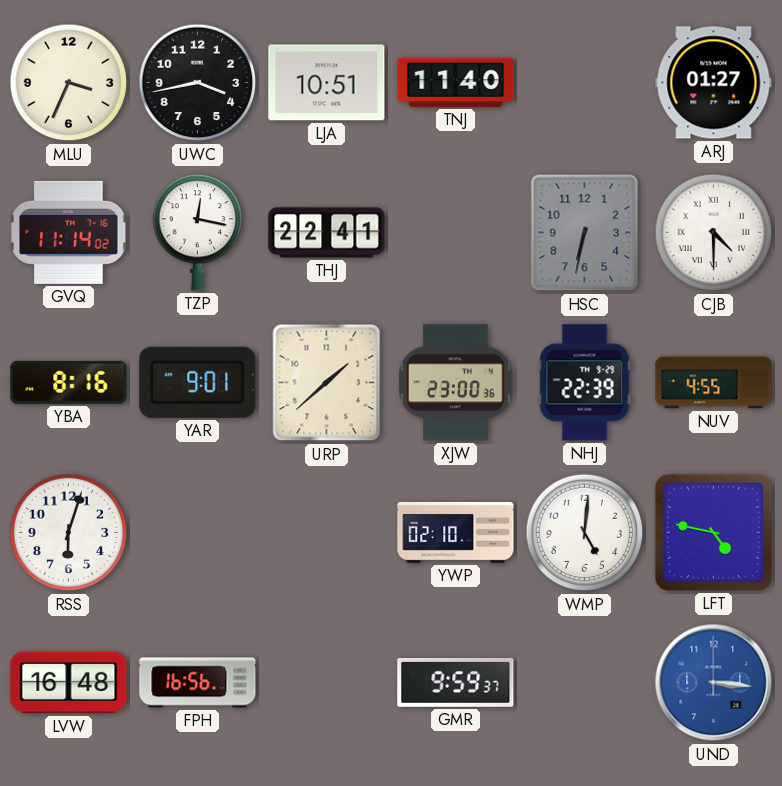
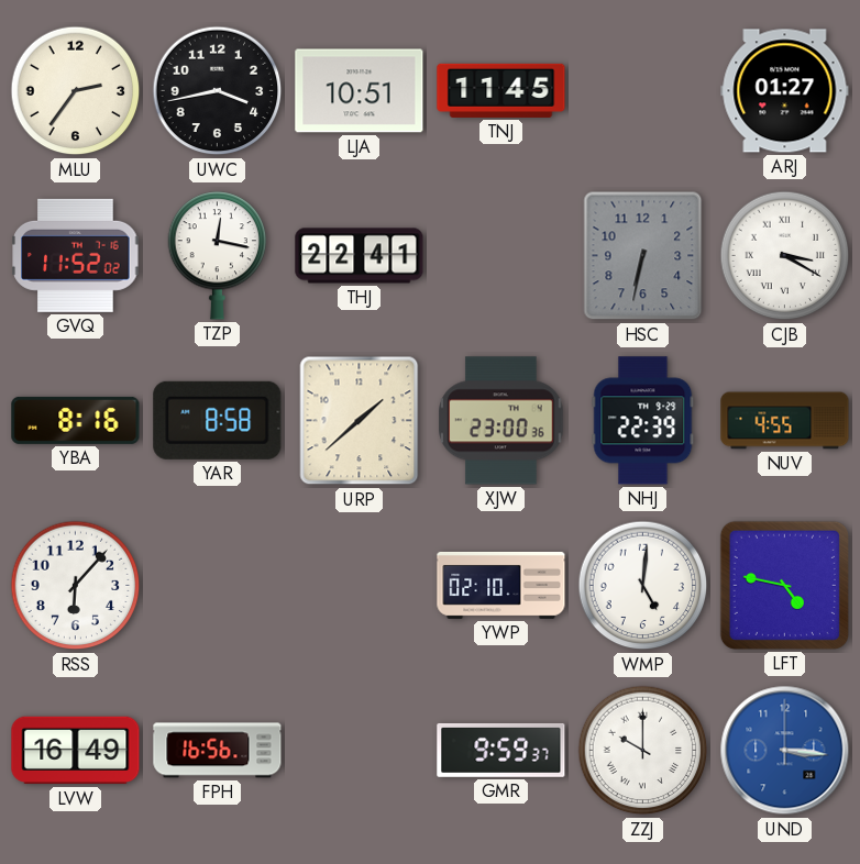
MLU: 3:34 -> 2:36 (76, 91)
TNJ: 11:40 -> 11:45 (501, 90)
GVQ: 11:14 -> 11:52 (76, 255)
CJB: 4:30 -> 3:20 (785, 256)
YAR: 9:01 -> 8:58 (218, 420)
RSS: 6:03 -> 6:07 (76, 586)
LVW: 16:48 -> 16:49 (76, 751)
ZZJ: none -> 10:00 (643, 751)
